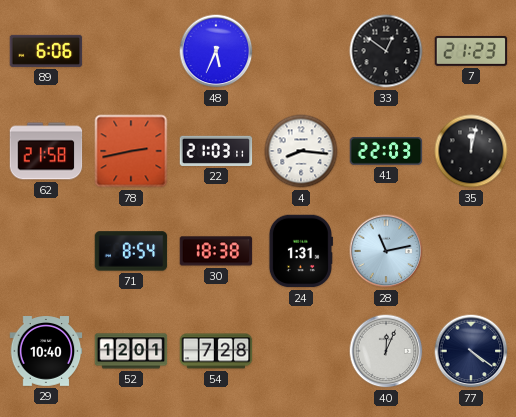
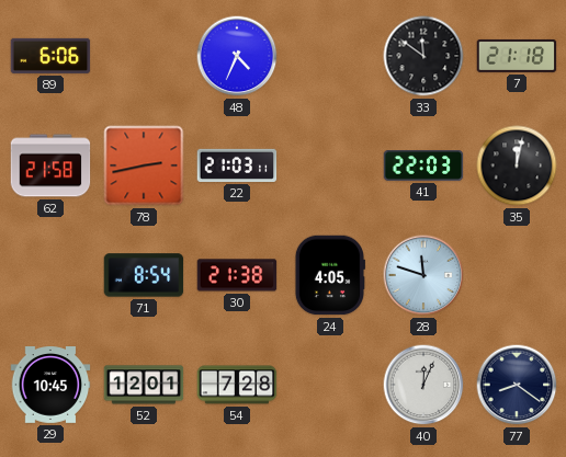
48: 5:34 -> 4:34 (237, 56)
33: 12:51 -> 11:51 (423, 56)
7: 21:23 -> 21:18 (517, 56)
4: 8:16 -> none (301, 151)
30: 18:38 -> 21:38 (237, 275)
24: 1:31 -> 4:05 (329, 275)
28: 11:13 -> 11:48 (423, 275)
29: 10:40 -> 10:45 (50, 386)
77: 4:21 -> 8:21 (517, 385)
